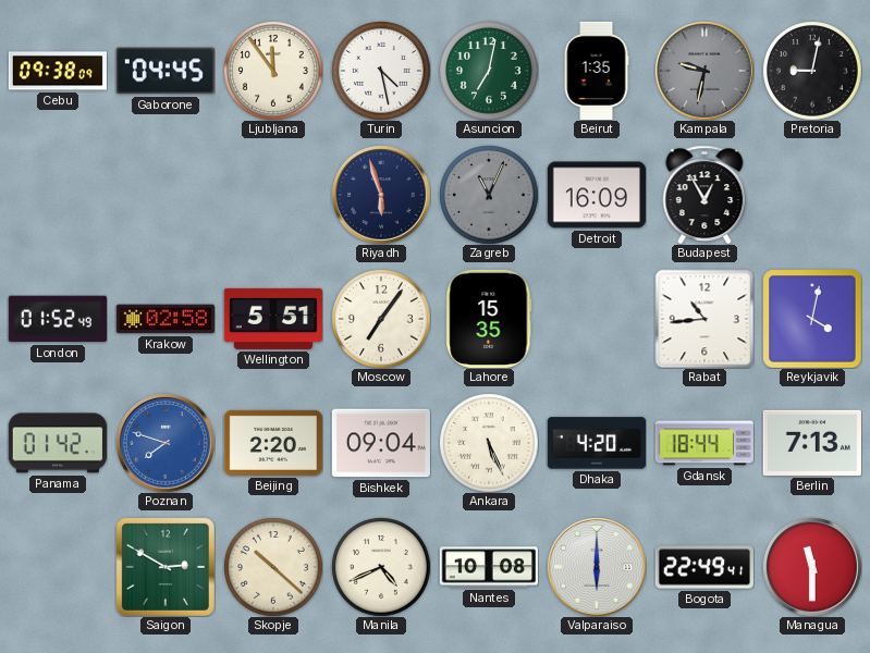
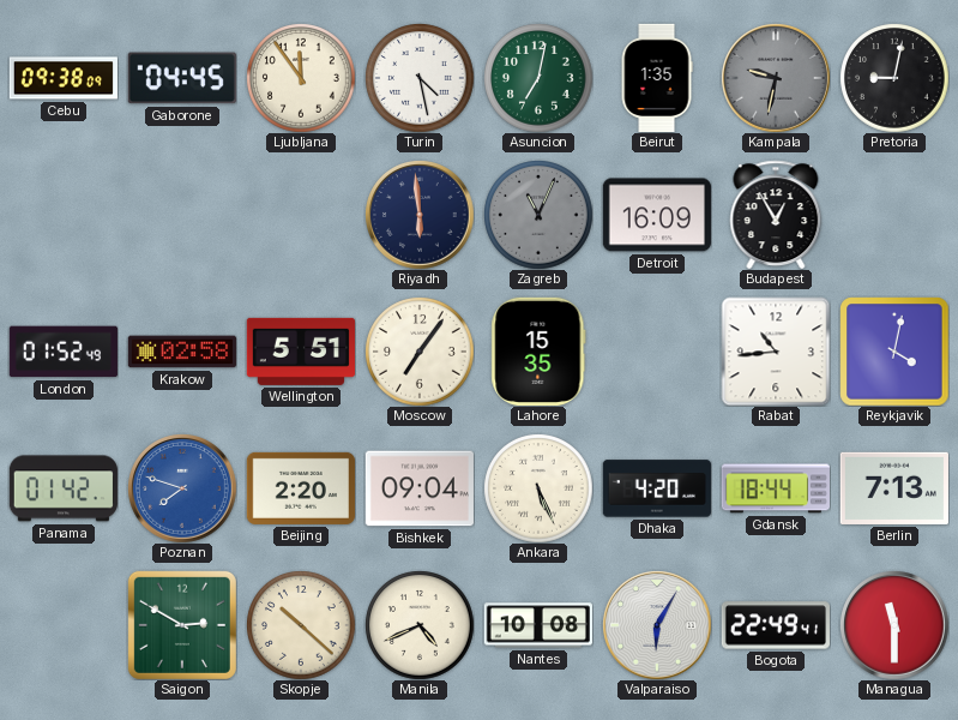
Riyadh: 5:57 -> 5:59 (420, 215)
Valparaiso: 6:00 -> 6:05 (657, 625)
